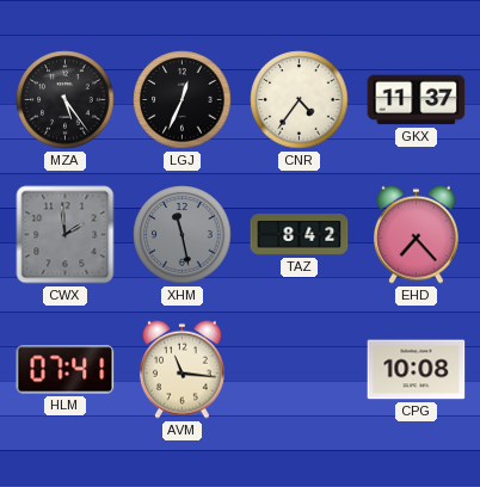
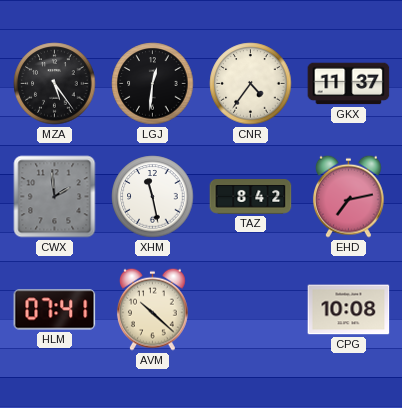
LGJ: 12:34 -> 12:31 (153, 84)
XHM dial: grey -> white (153, 197)
EHD: 7:23 -> 7:13 (349, 196)
AVM: 11:16 -> 10:22 (153, 309)
